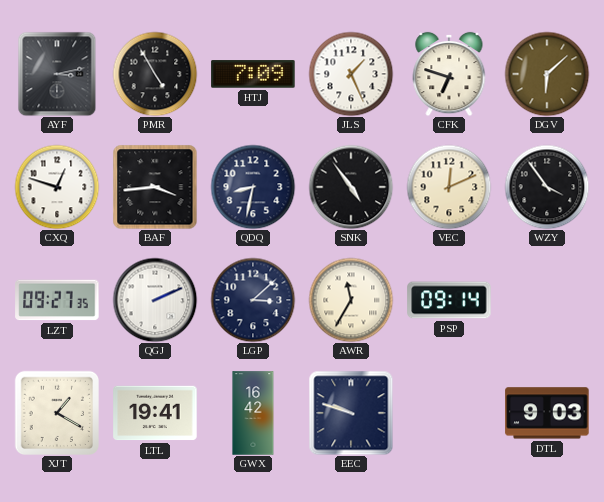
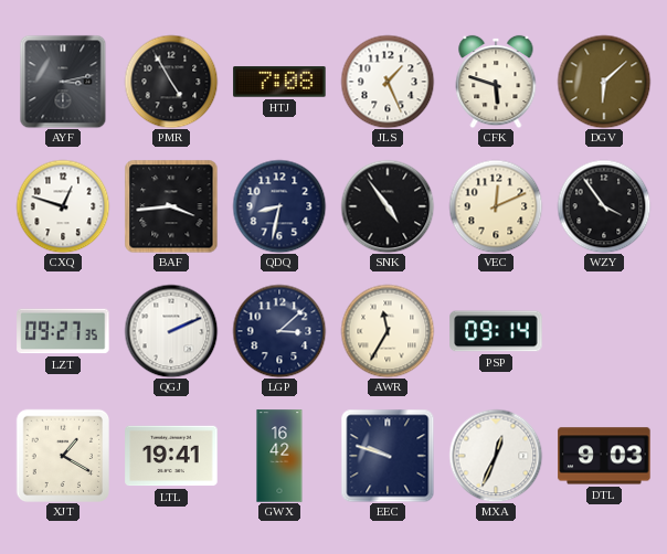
HTJ: 7:09 -> 7:08 (279, 82)
CFK: 6:48 -> 5:48 (496, 82)
MXA: none -> 12:34 (496, 456)
